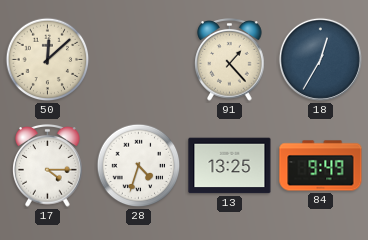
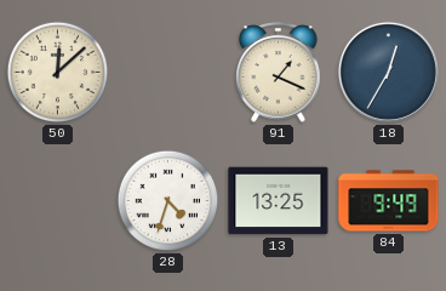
91: 1:23 -> 1:19 (279, 73)
17: 4:15 -> none (48, 166)
